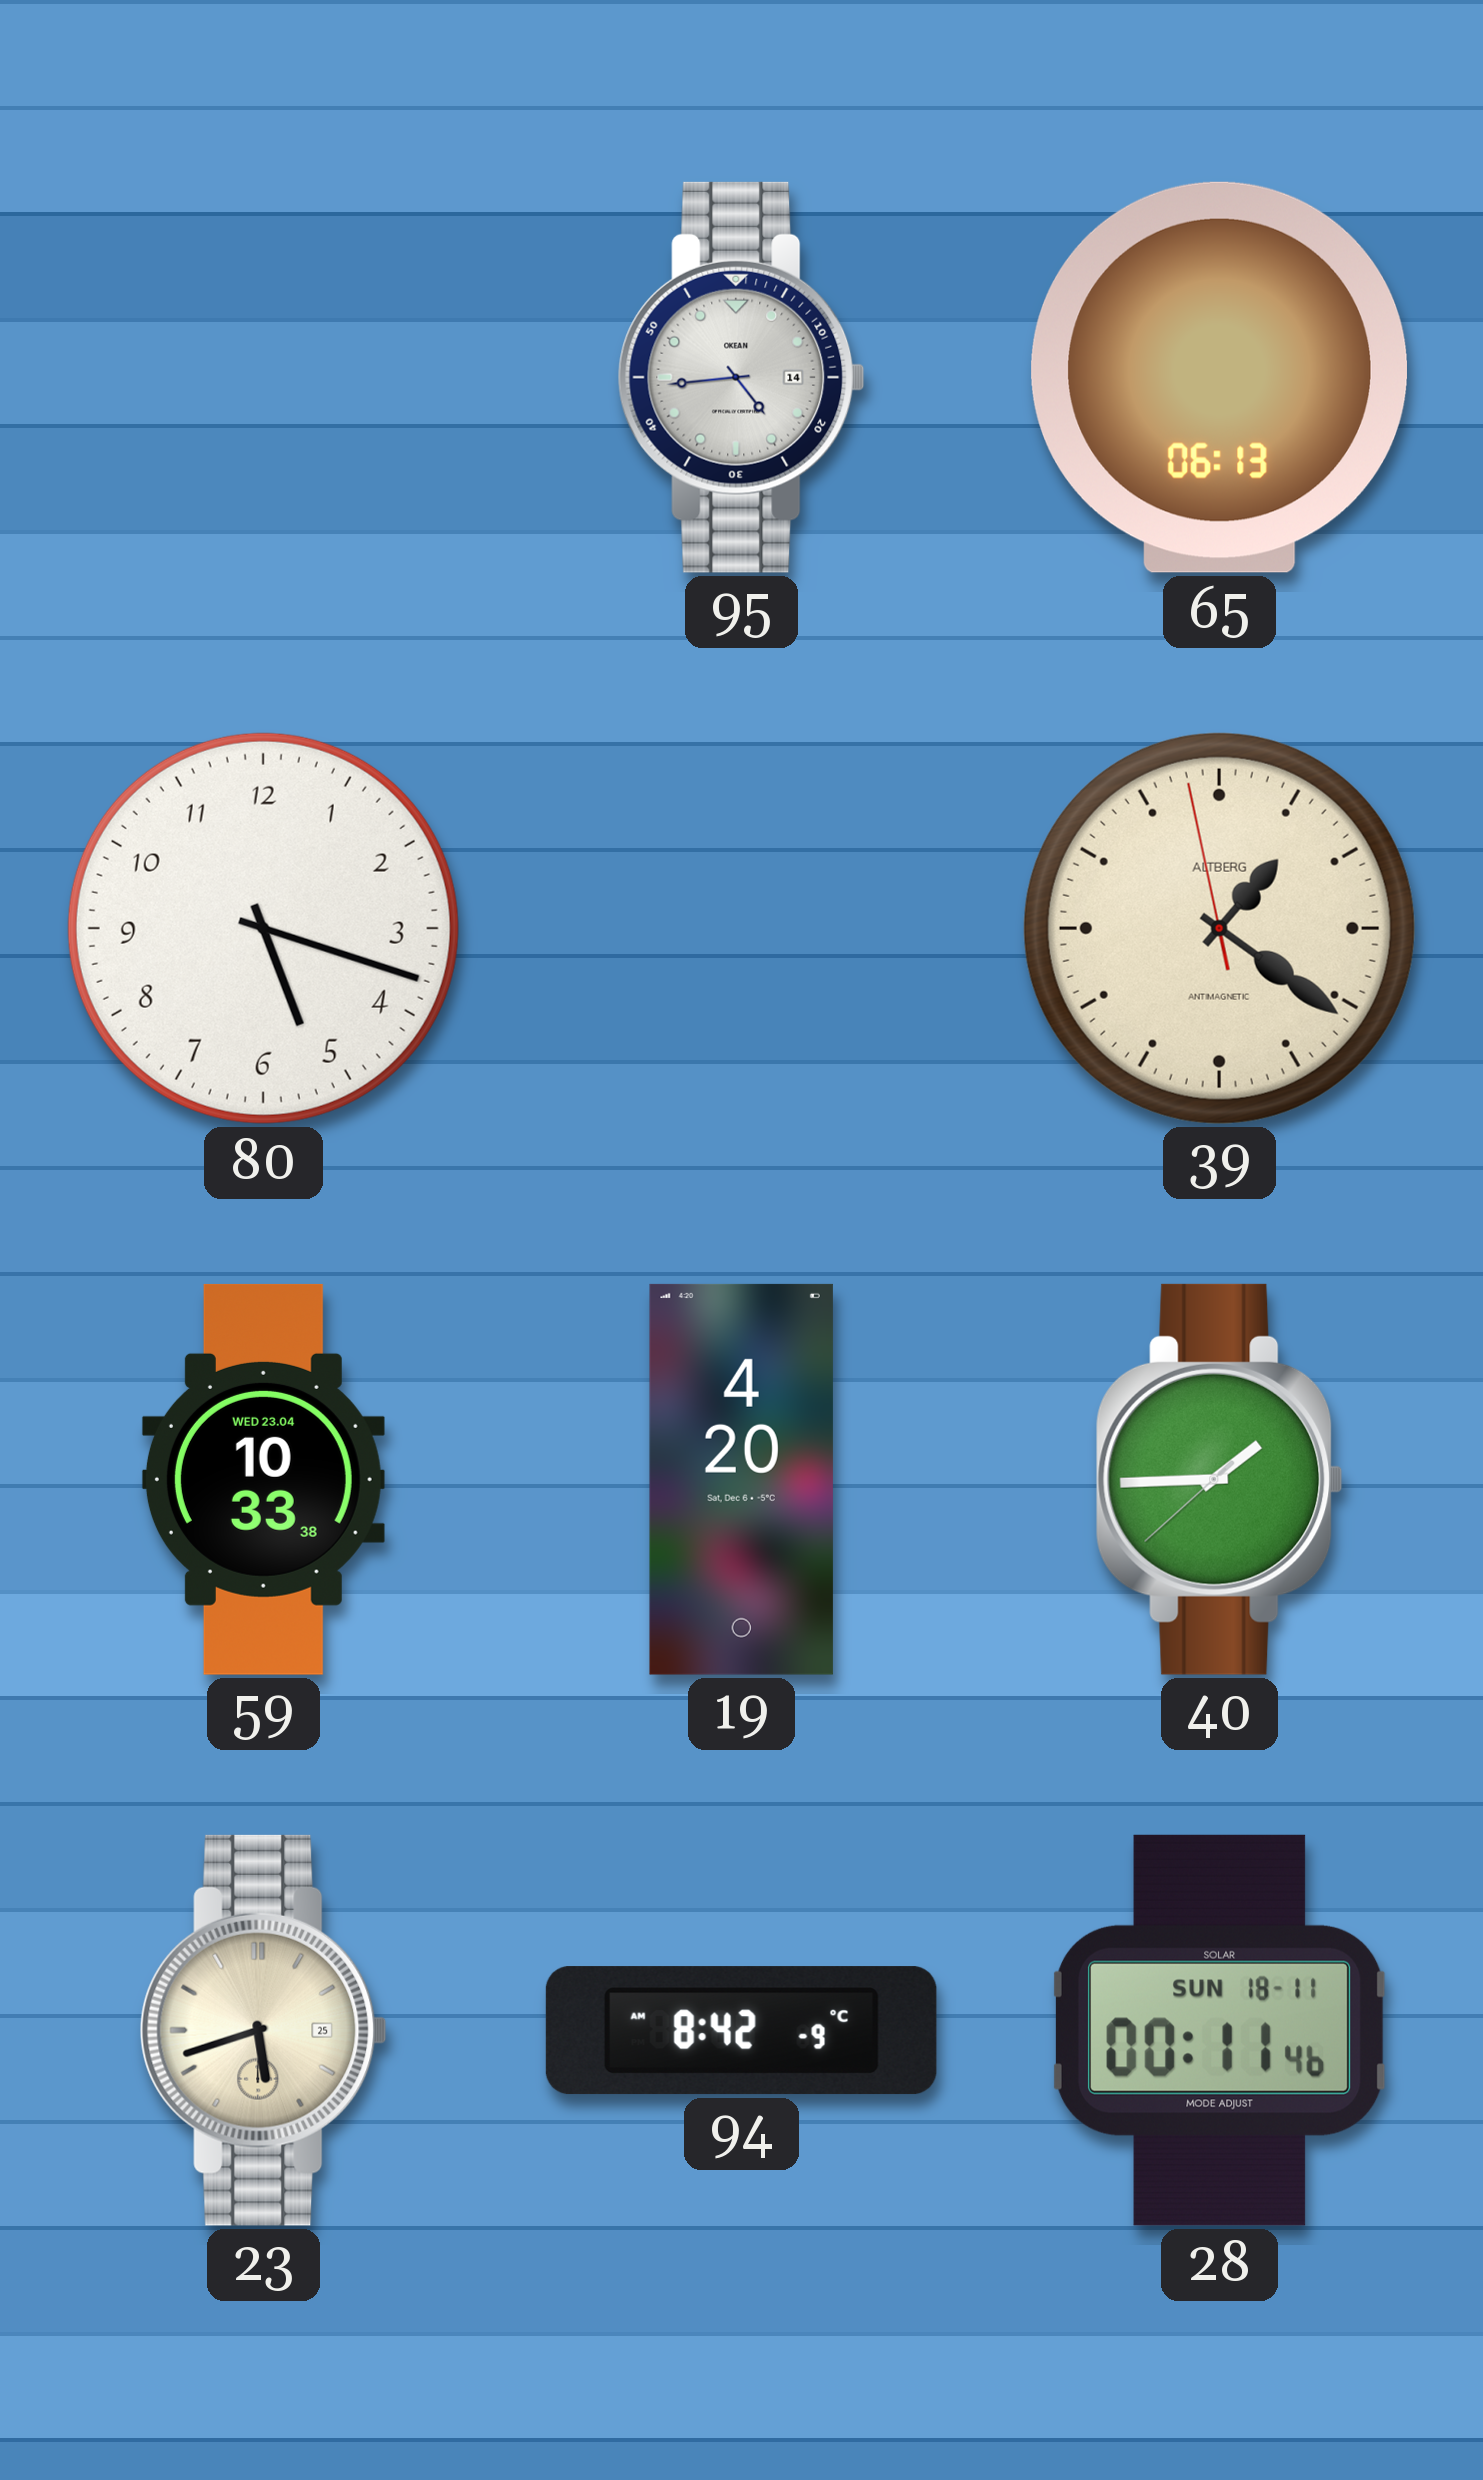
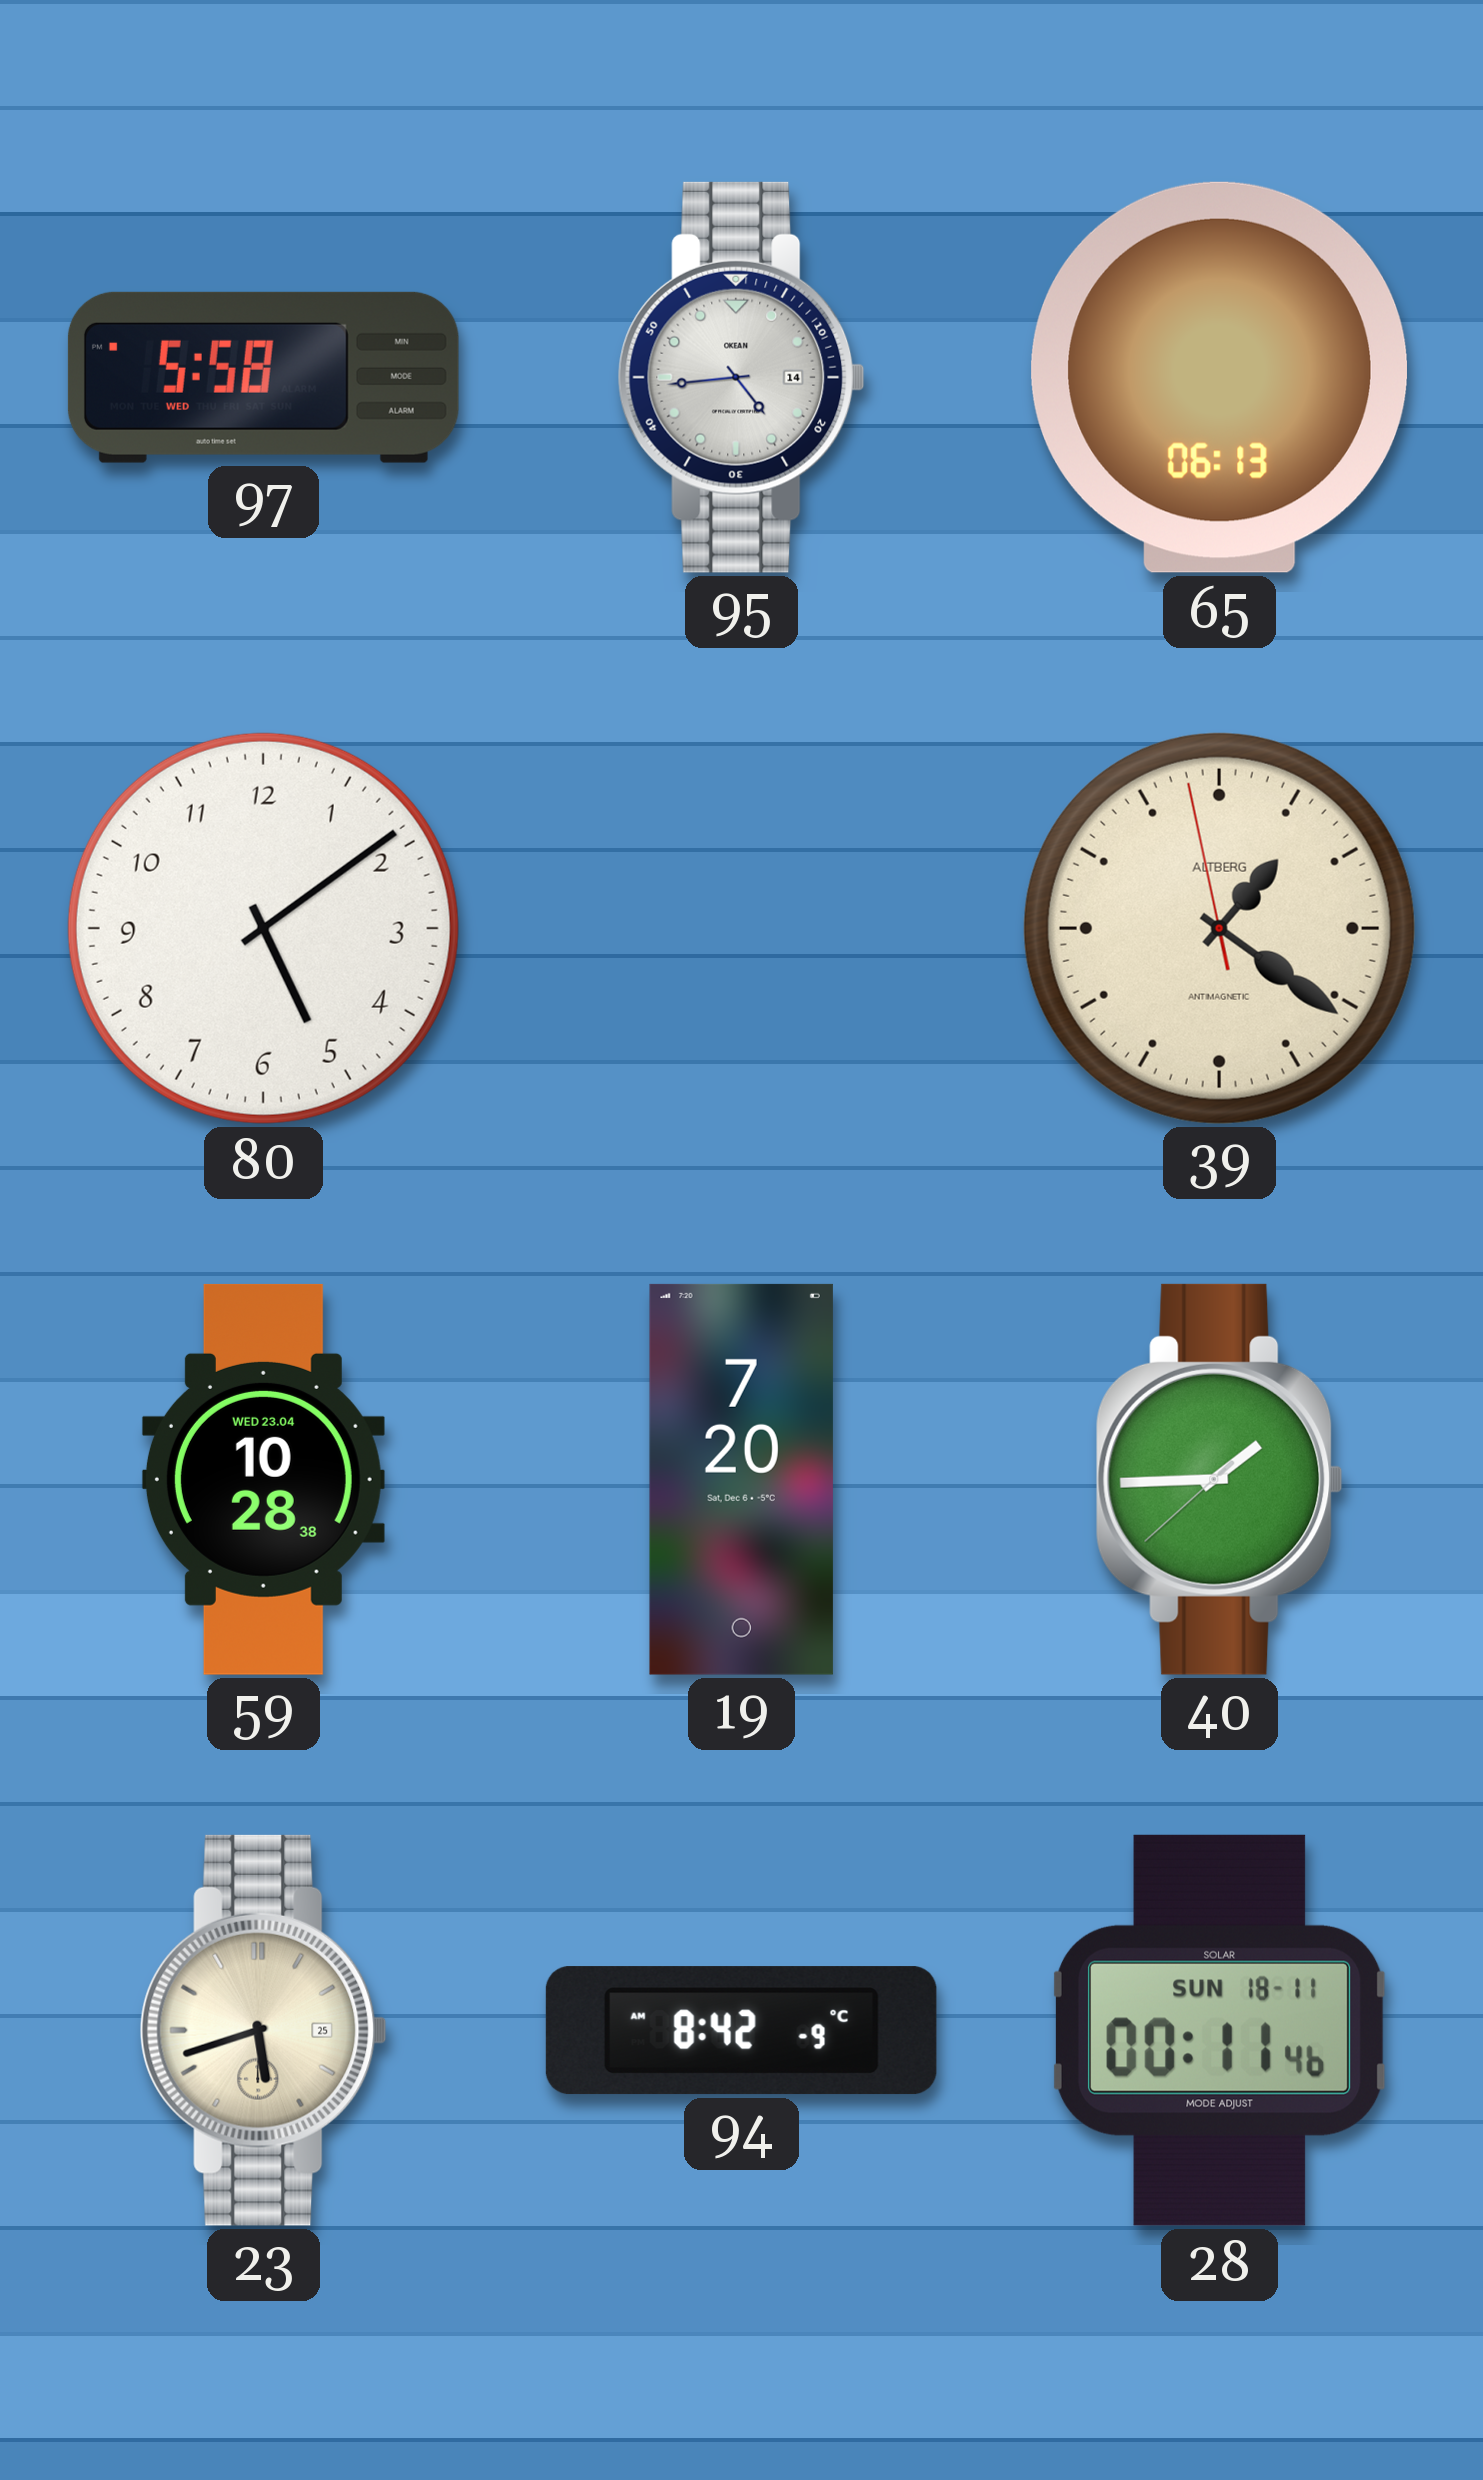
97: none -> 5:58 (263, 377)
80: 5:18 -> 5:09 (263, 928)
59: 10:33 -> 10:28 (263, 1479)
19: 4:20 -> 7:20 (741, 1479)
